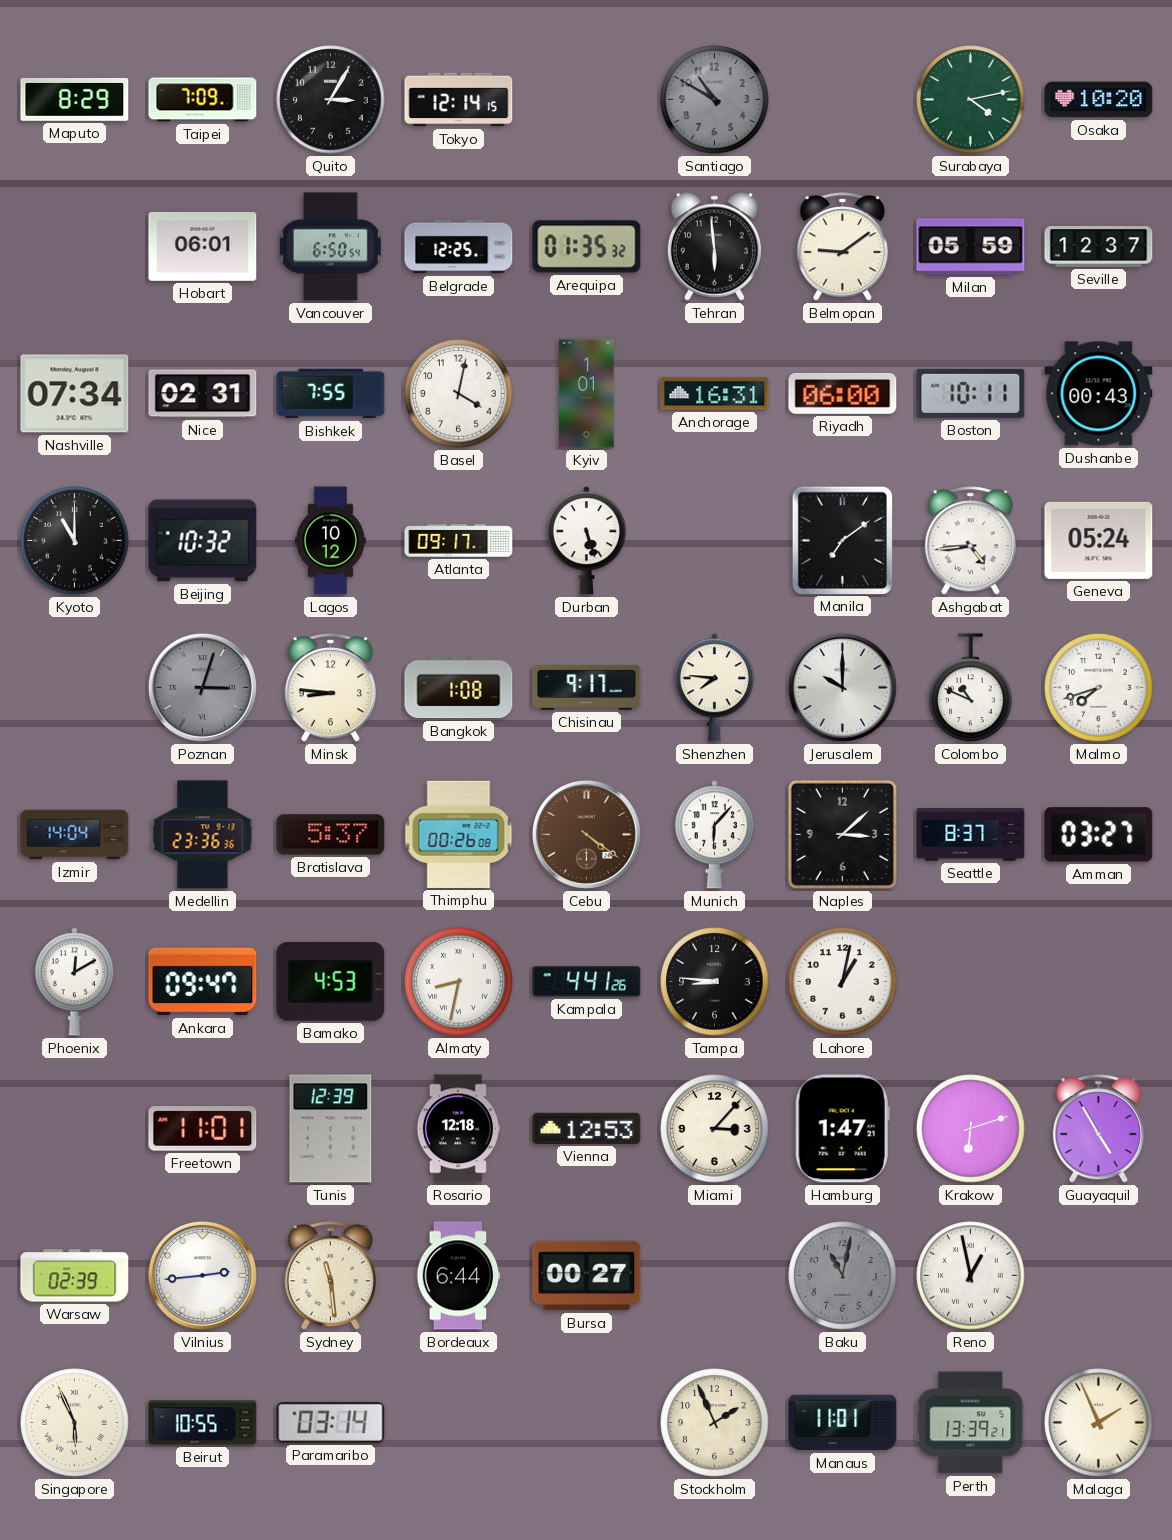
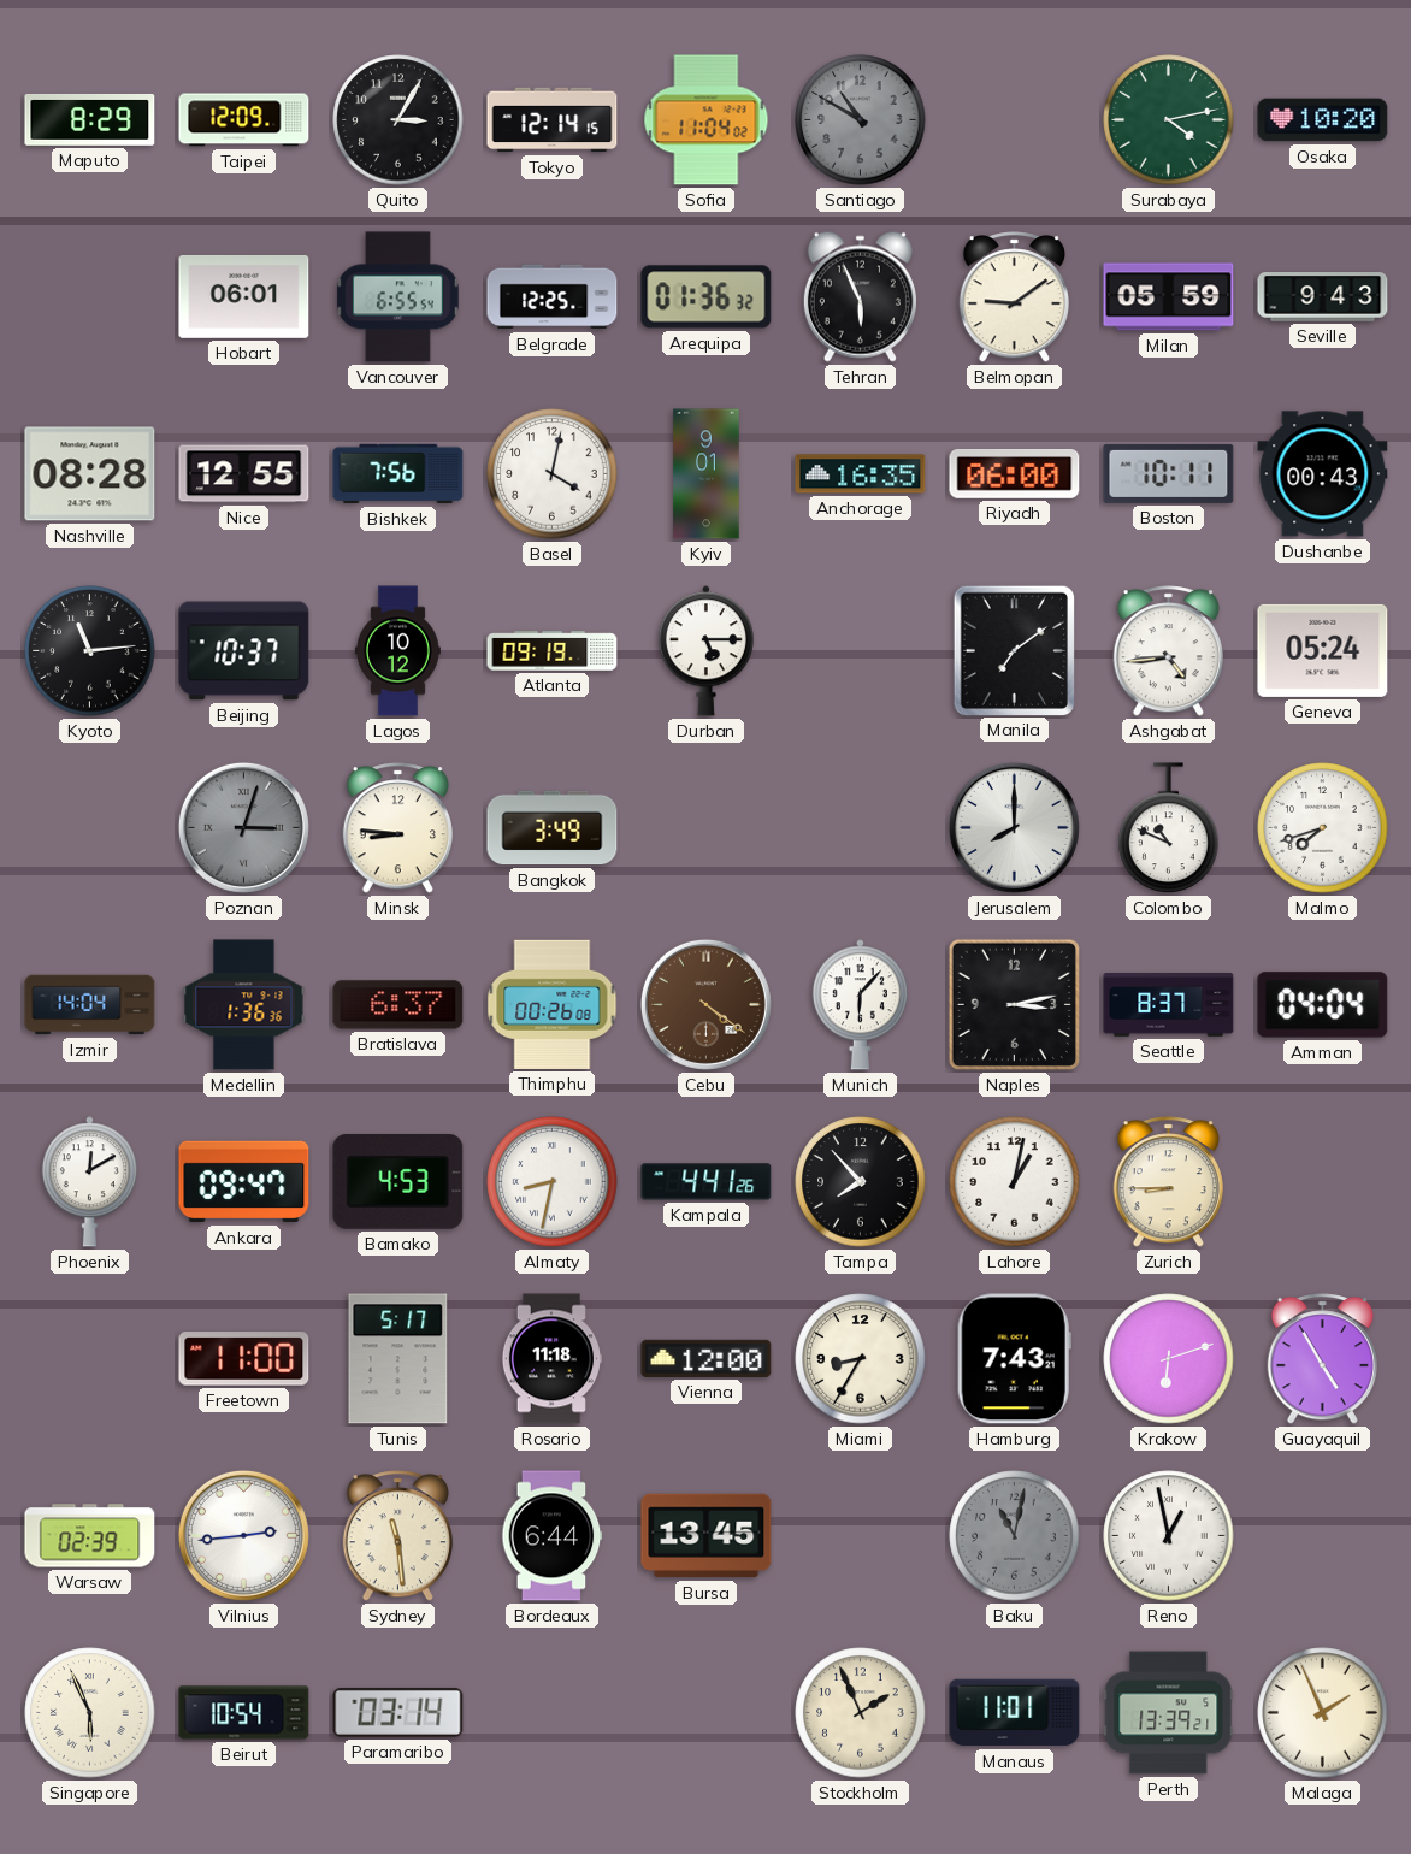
Taipei: 7:09 -> 12:09 (244, 120)
Sofia: none -> 11:04 (707, 120)
Vancouver: 6:50 -> 6:55 (397, 297)
Arequipa: 01:35 -> 01:36 (707, 297)
Tehran: 5:59 -> 5:56 (860, 296)
Seville: 12:37 -> 9:43 (1323, 297)
Nashville: 07:34 -> 08:28 (90, 474)
Nice: 02:31 -> 12:55 (244, 474)
Bishkek: 7:55 -> 7:56 (398, 474)
Kyiv: 1:01 -> 9:01 (707, 474)
Anchorage: 16:31 -> 16:35 (861, 474)
Kyoto: 11:00 -> 11:14 (90, 651)
Beijing: 10:32 -> 10:37 (244, 651)
Atlanta: 09:17 -> 09:19 (553, 651)
Durban: 5:27 -> 5:15 (705, 651)
Bangkok: 1:08 -> 3:49 (553, 828)
Chisinau: 9:17 -> none (587, 687)
Shenzhen: 7:46 -> none (714, 688)
Jerusalem: 10:00 -> 8:00 (1014, 827)
Medellin: 23:36 -> 1:36 (244, 1005)
Bratislava: 5:37 -> 6:37 (398, 1005)
Naples: 3:08 -> 3:13 (1014, 1004)
Amman: 03:27 -> 04:04 (1323, 1005)
Tampa: 8:46 -> 7:53 (861, 1182)
Zurich: none -> 8:45 (1168, 1182)
Freetown: 11:01 -> 11:00 (244, 1359)
Tunis: 12:39 -> 5:17 (398, 1359)
Rosario: 12:18 -> 11:18 (550, 1359)
Vienna: 12:53 -> 12:00 (707, 1358)
Miami: 3:07 -> 8:35 (861, 1359)
Hamburg: 1:47 -> 7:43 (1014, 1359)
Bursa: 00:27 -> 13:45 (707, 1536)
Beirut: 10:55 -> 10:54 (244, 1713)
